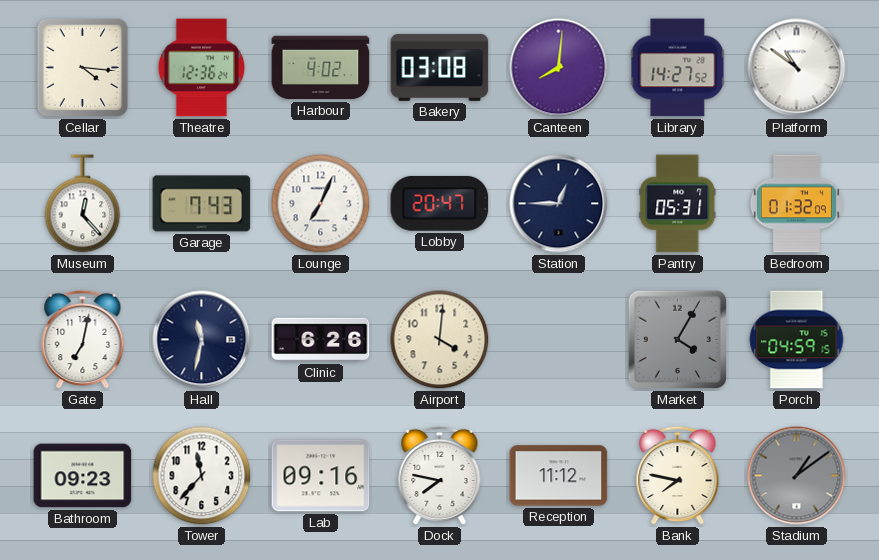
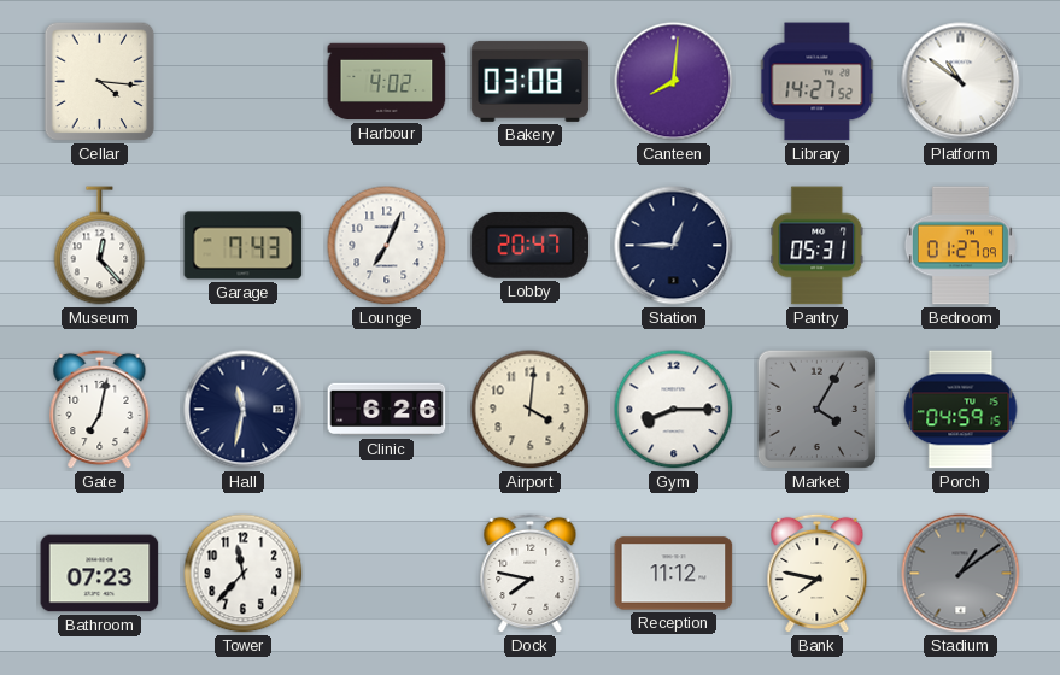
Theatre: 12:36 -> none (201, 68)
Bedroom: 01:32 -> 01:27 (960, 246)
Gym: none -> 8:15 (674, 410)
Bathroom: 09:23 -> 07:23 (100, 574)
Lab: 09:16 -> none (321, 476)
